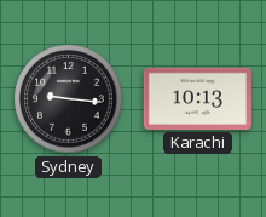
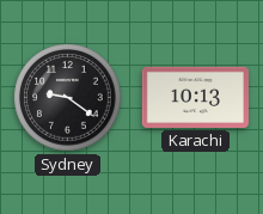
Sydney: 9:16 -> 9:21 (68, 98)
